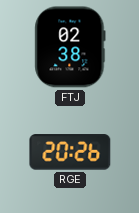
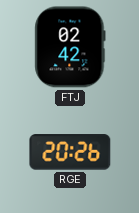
FTJ: 02:38 -> 02:42 (70, 47)
